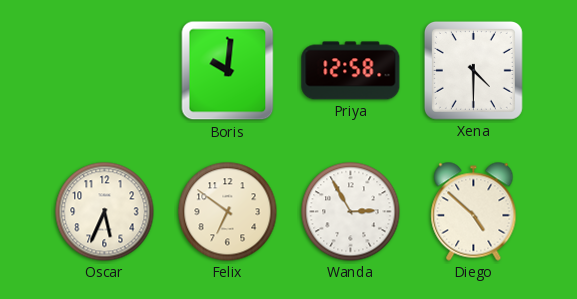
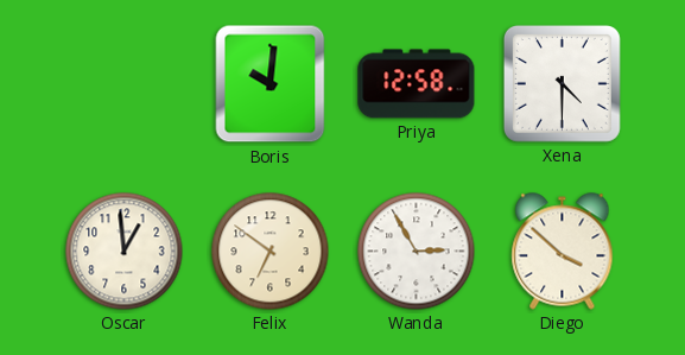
Oscar: 5:34 -> 12:59 (125, 252)
Diego: 4:52 -> 3:52 (563, 252)
